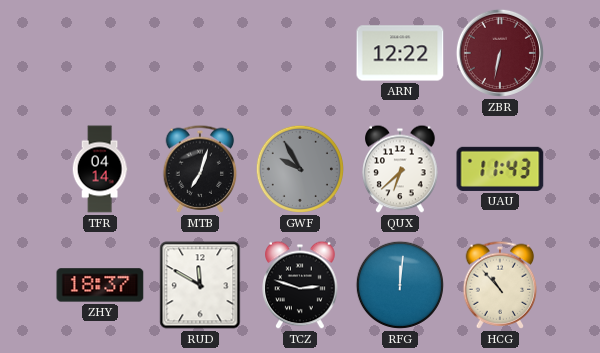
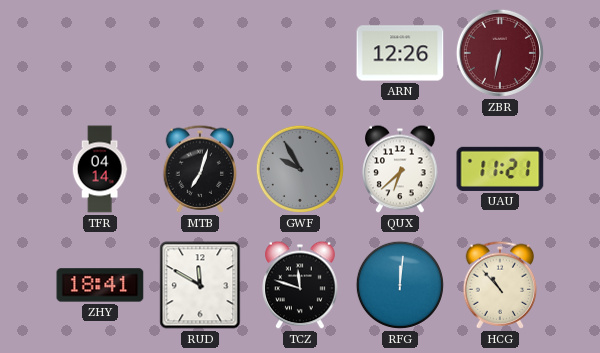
ARN: 12:22 -> 12:26 (400, 53)
UAU: 11:43 -> 11:21 (500, 169)
ZHY: 18:37 -> 18:41 (100, 285)
TCZ: 2:48 -> 11:48 (300, 285)
